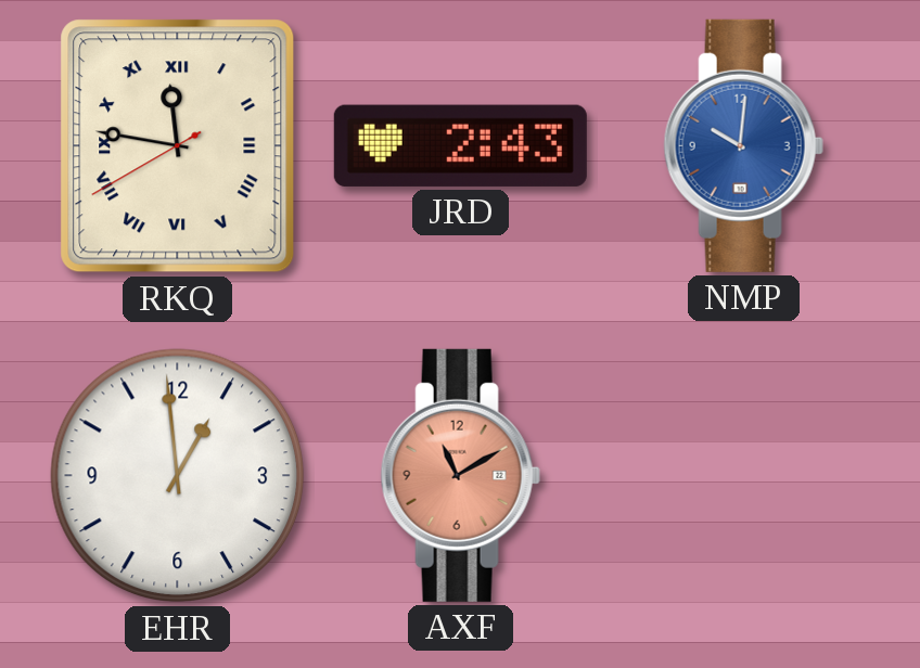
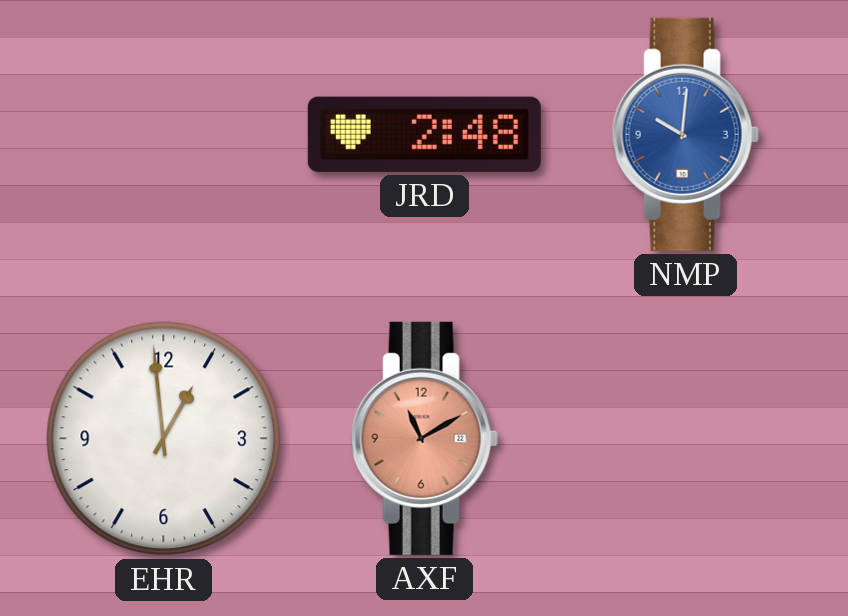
RKQ: 11:46 -> none (178, 146)
JRD: 2:43 -> 2:48 (424, 134)
